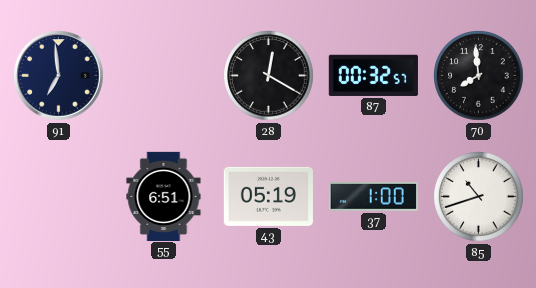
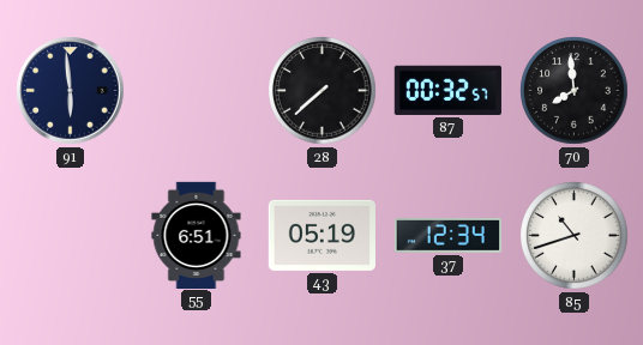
91: 6:59 -> 5:59 (71, 91)
28: 12:20 -> 7:38 (323, 91)
37: 1:00 -> 12:34 (447, 235)
